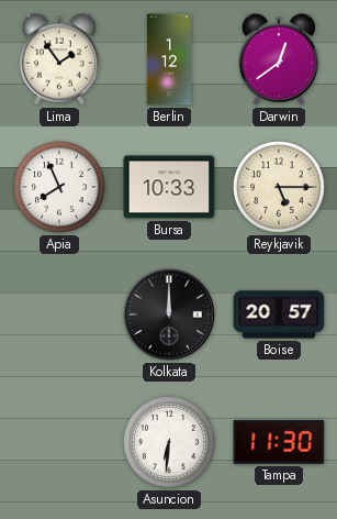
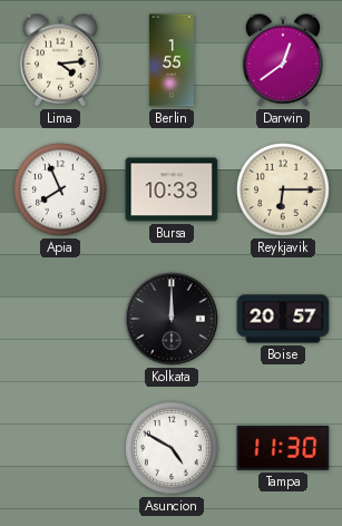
Lima: 1:54 -> 4:14 (60, 60)
Berlin: 1:12 -> 1:55 (172, 60)
Reykjavik: 5:15 -> 6:15 (283, 189)
Asuncion: 6:31 -> 4:50 (172, 448)
